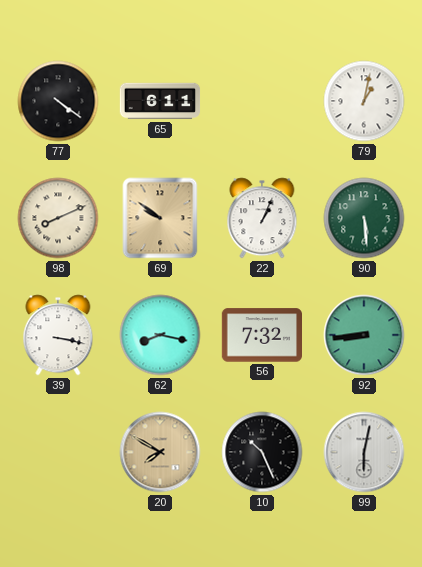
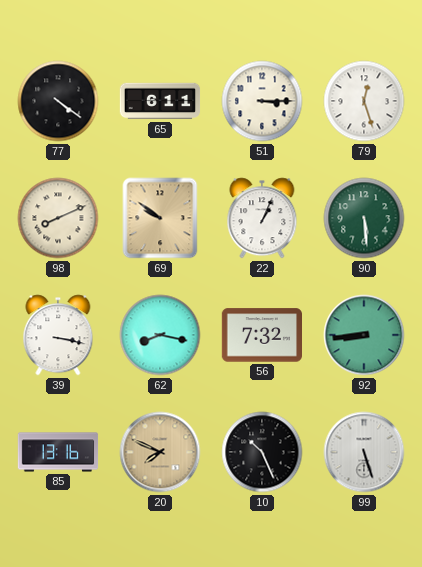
51: none -> 3:15 (262, 101)
79: 1:02 -> 12:27 (364, 101)
85: none -> 13:16 (58, 452)
20: 7:50 -> 7:49 (160, 452)
99: 6:02 -> 5:27 (364, 452)
